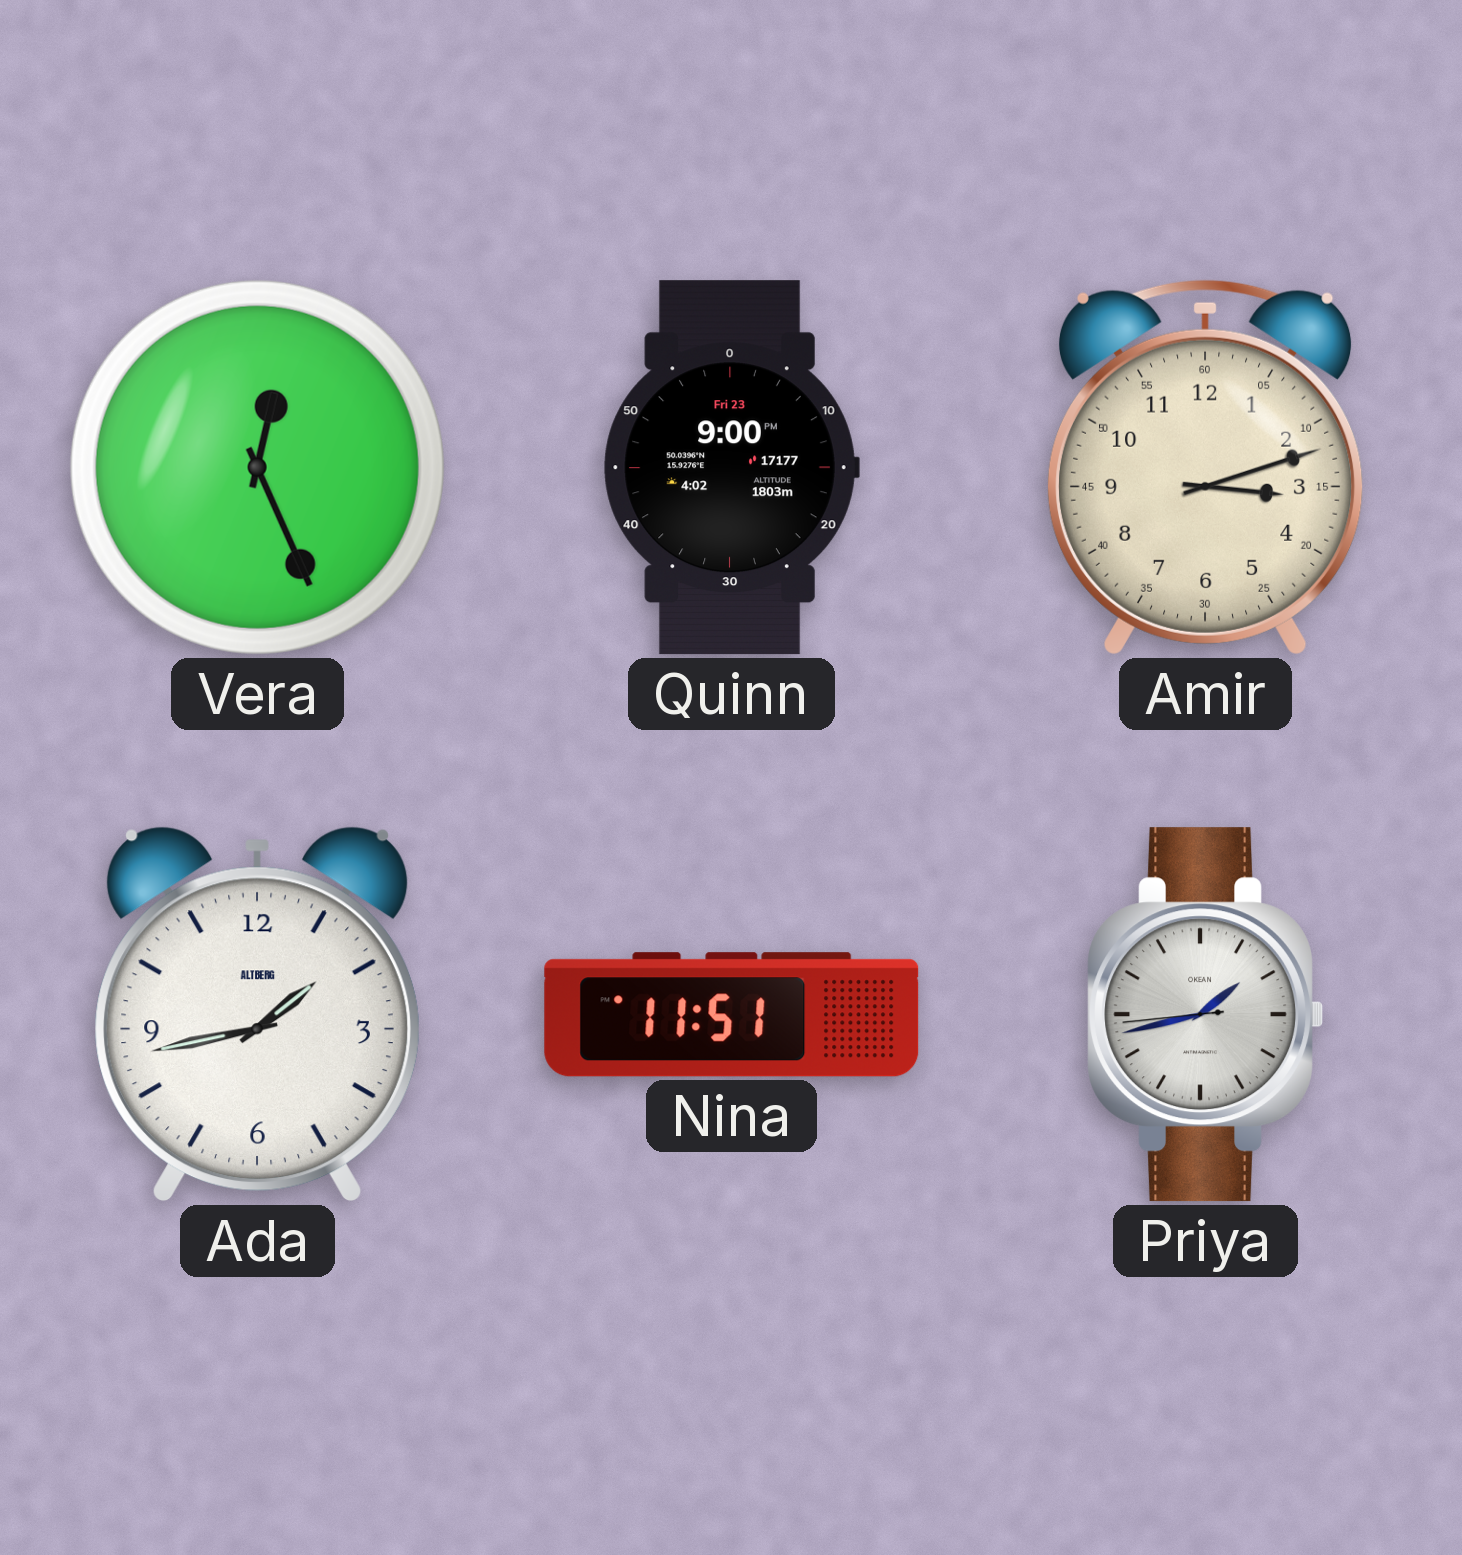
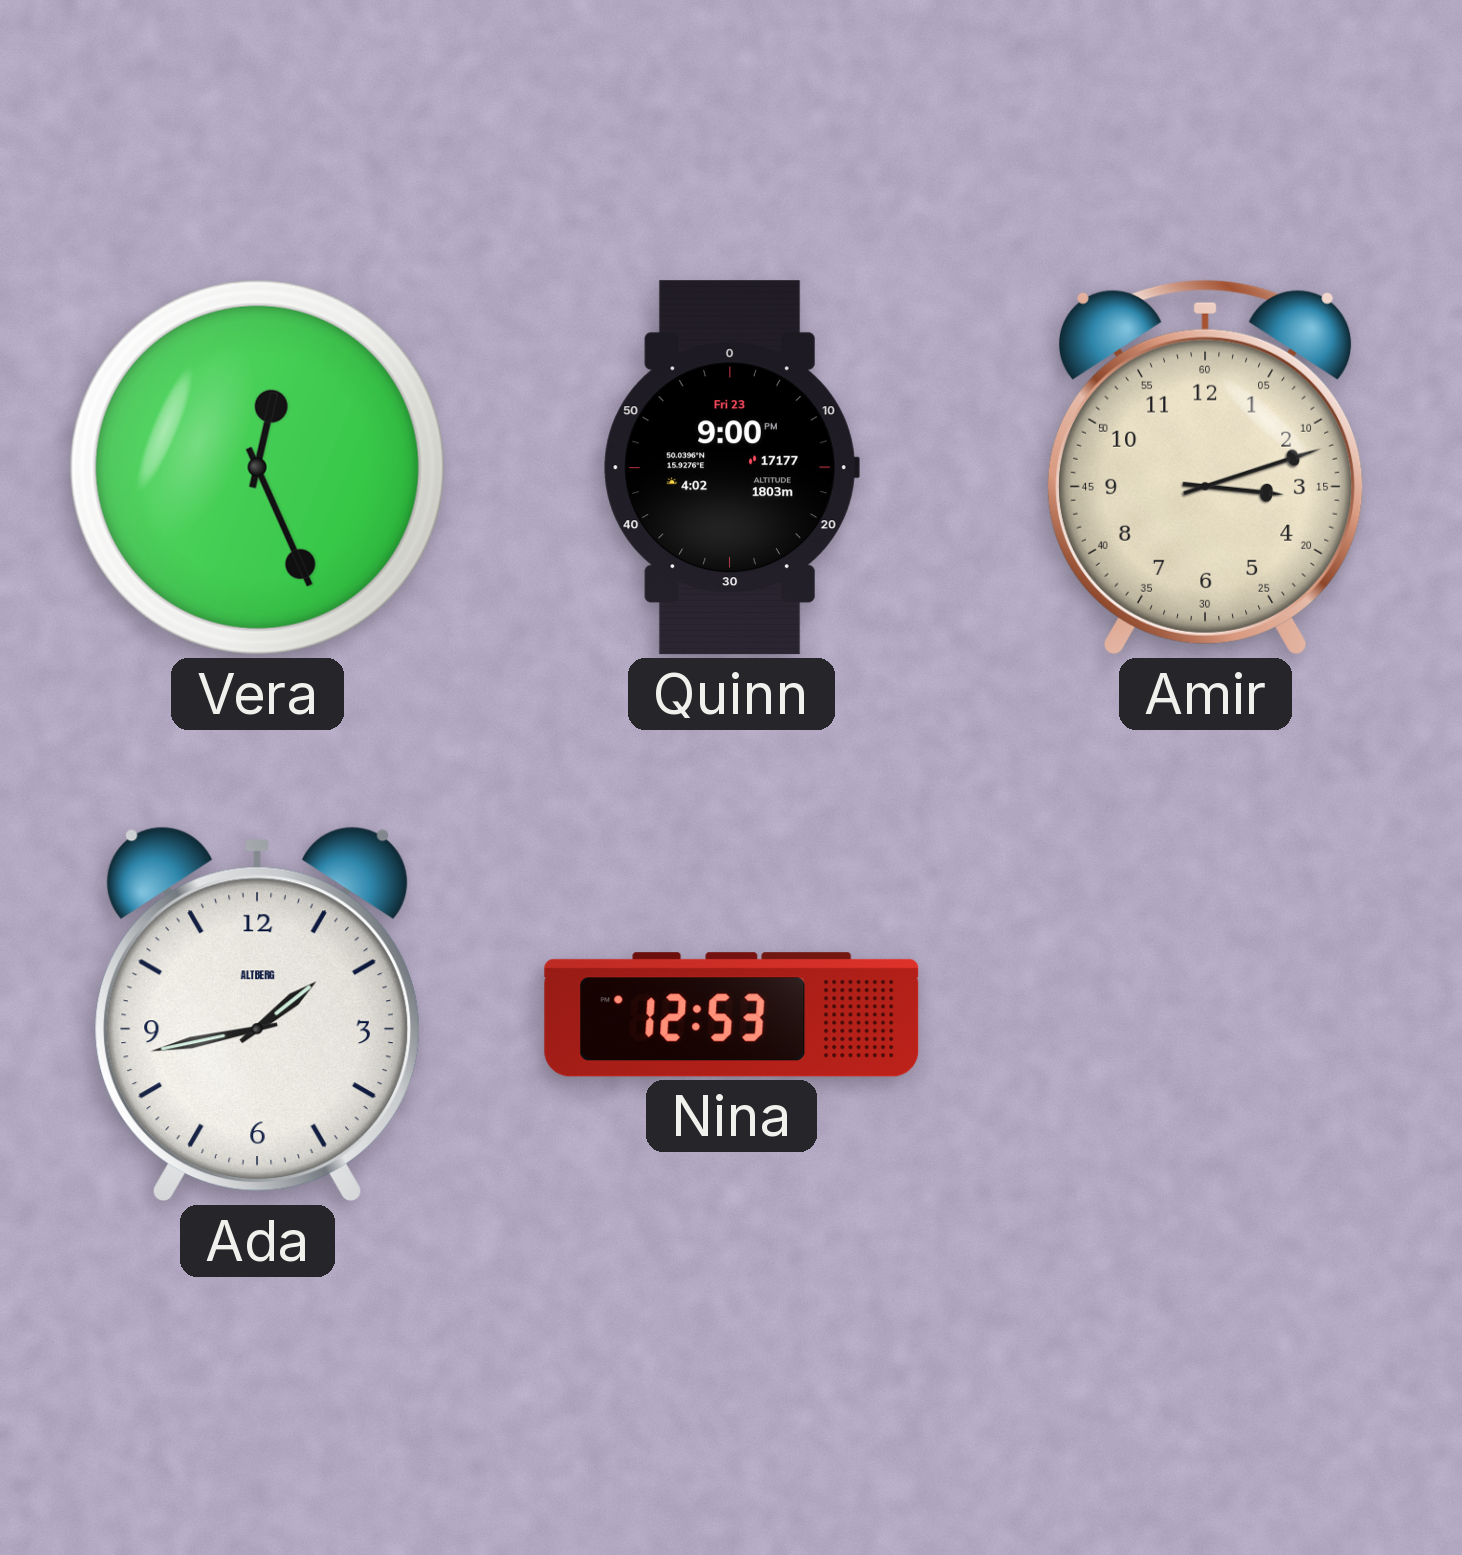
Nina: 11:51 -> 12:53 (732, 1015)
Priya: 1:42 -> none (1205, 1015)
